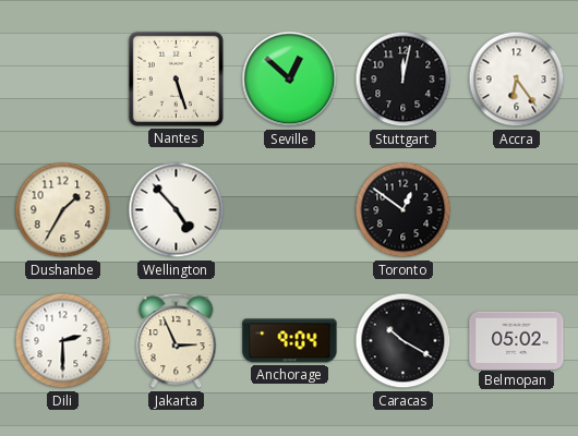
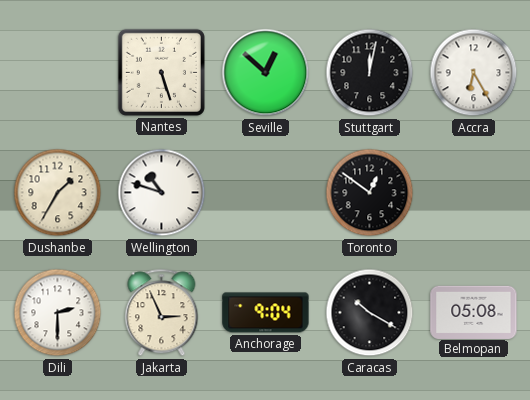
Accra: 6:24 -> 6:25 (474, 73)
Wellington: 4:53 -> 10:48 (162, 193)
Belmopan: 05:02 -> 05:08 (474, 312)
